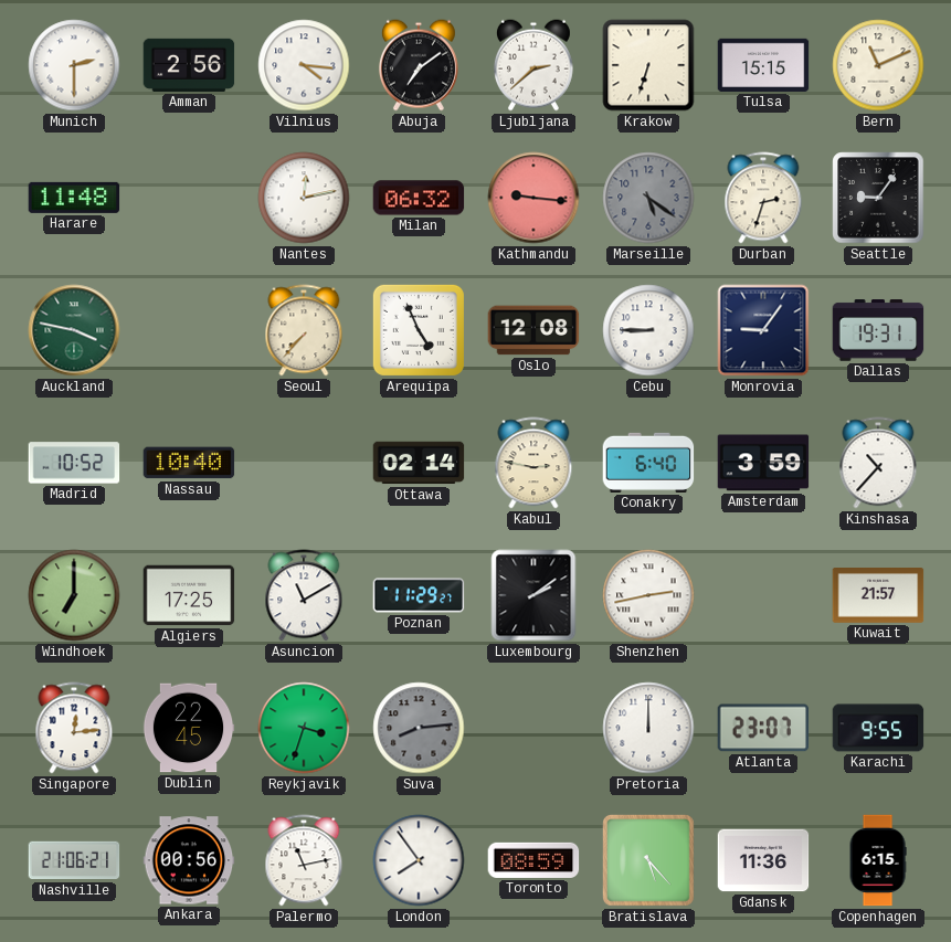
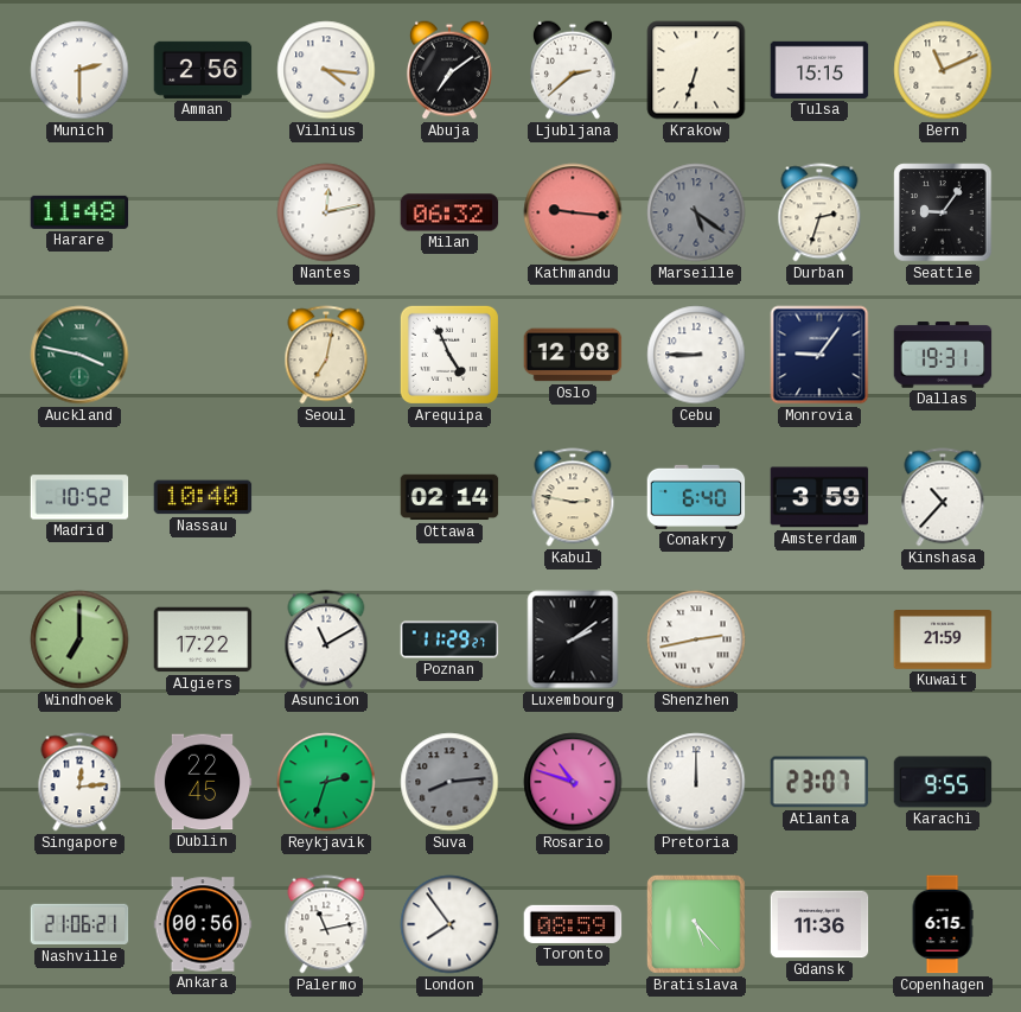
Seoul: 7:37 -> 7:02 (326, 355)
Algiers: 17:25 -> 17:22 (203, 639)
Kuwait: 21:57 -> 21:59 (943, 641)
Reykjavik: 3:33 -> 2:33 (326, 782)
Rosario: none -> 10:48 (573, 782)
